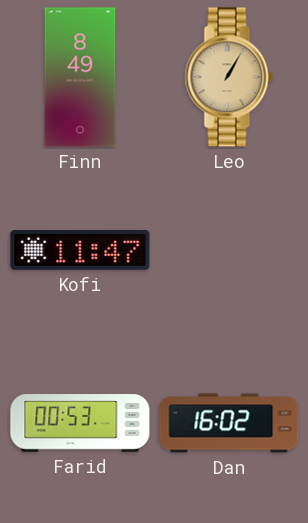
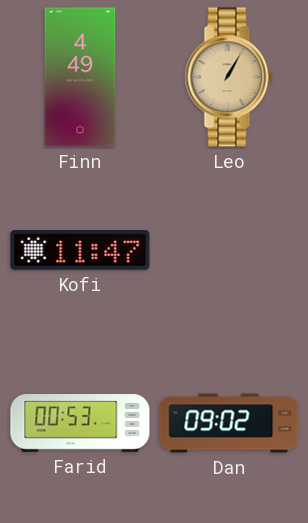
Finn: 8:49 -> 4:49 (80, 77)
Dan: 16:02 -> 09:02 (229, 423)
